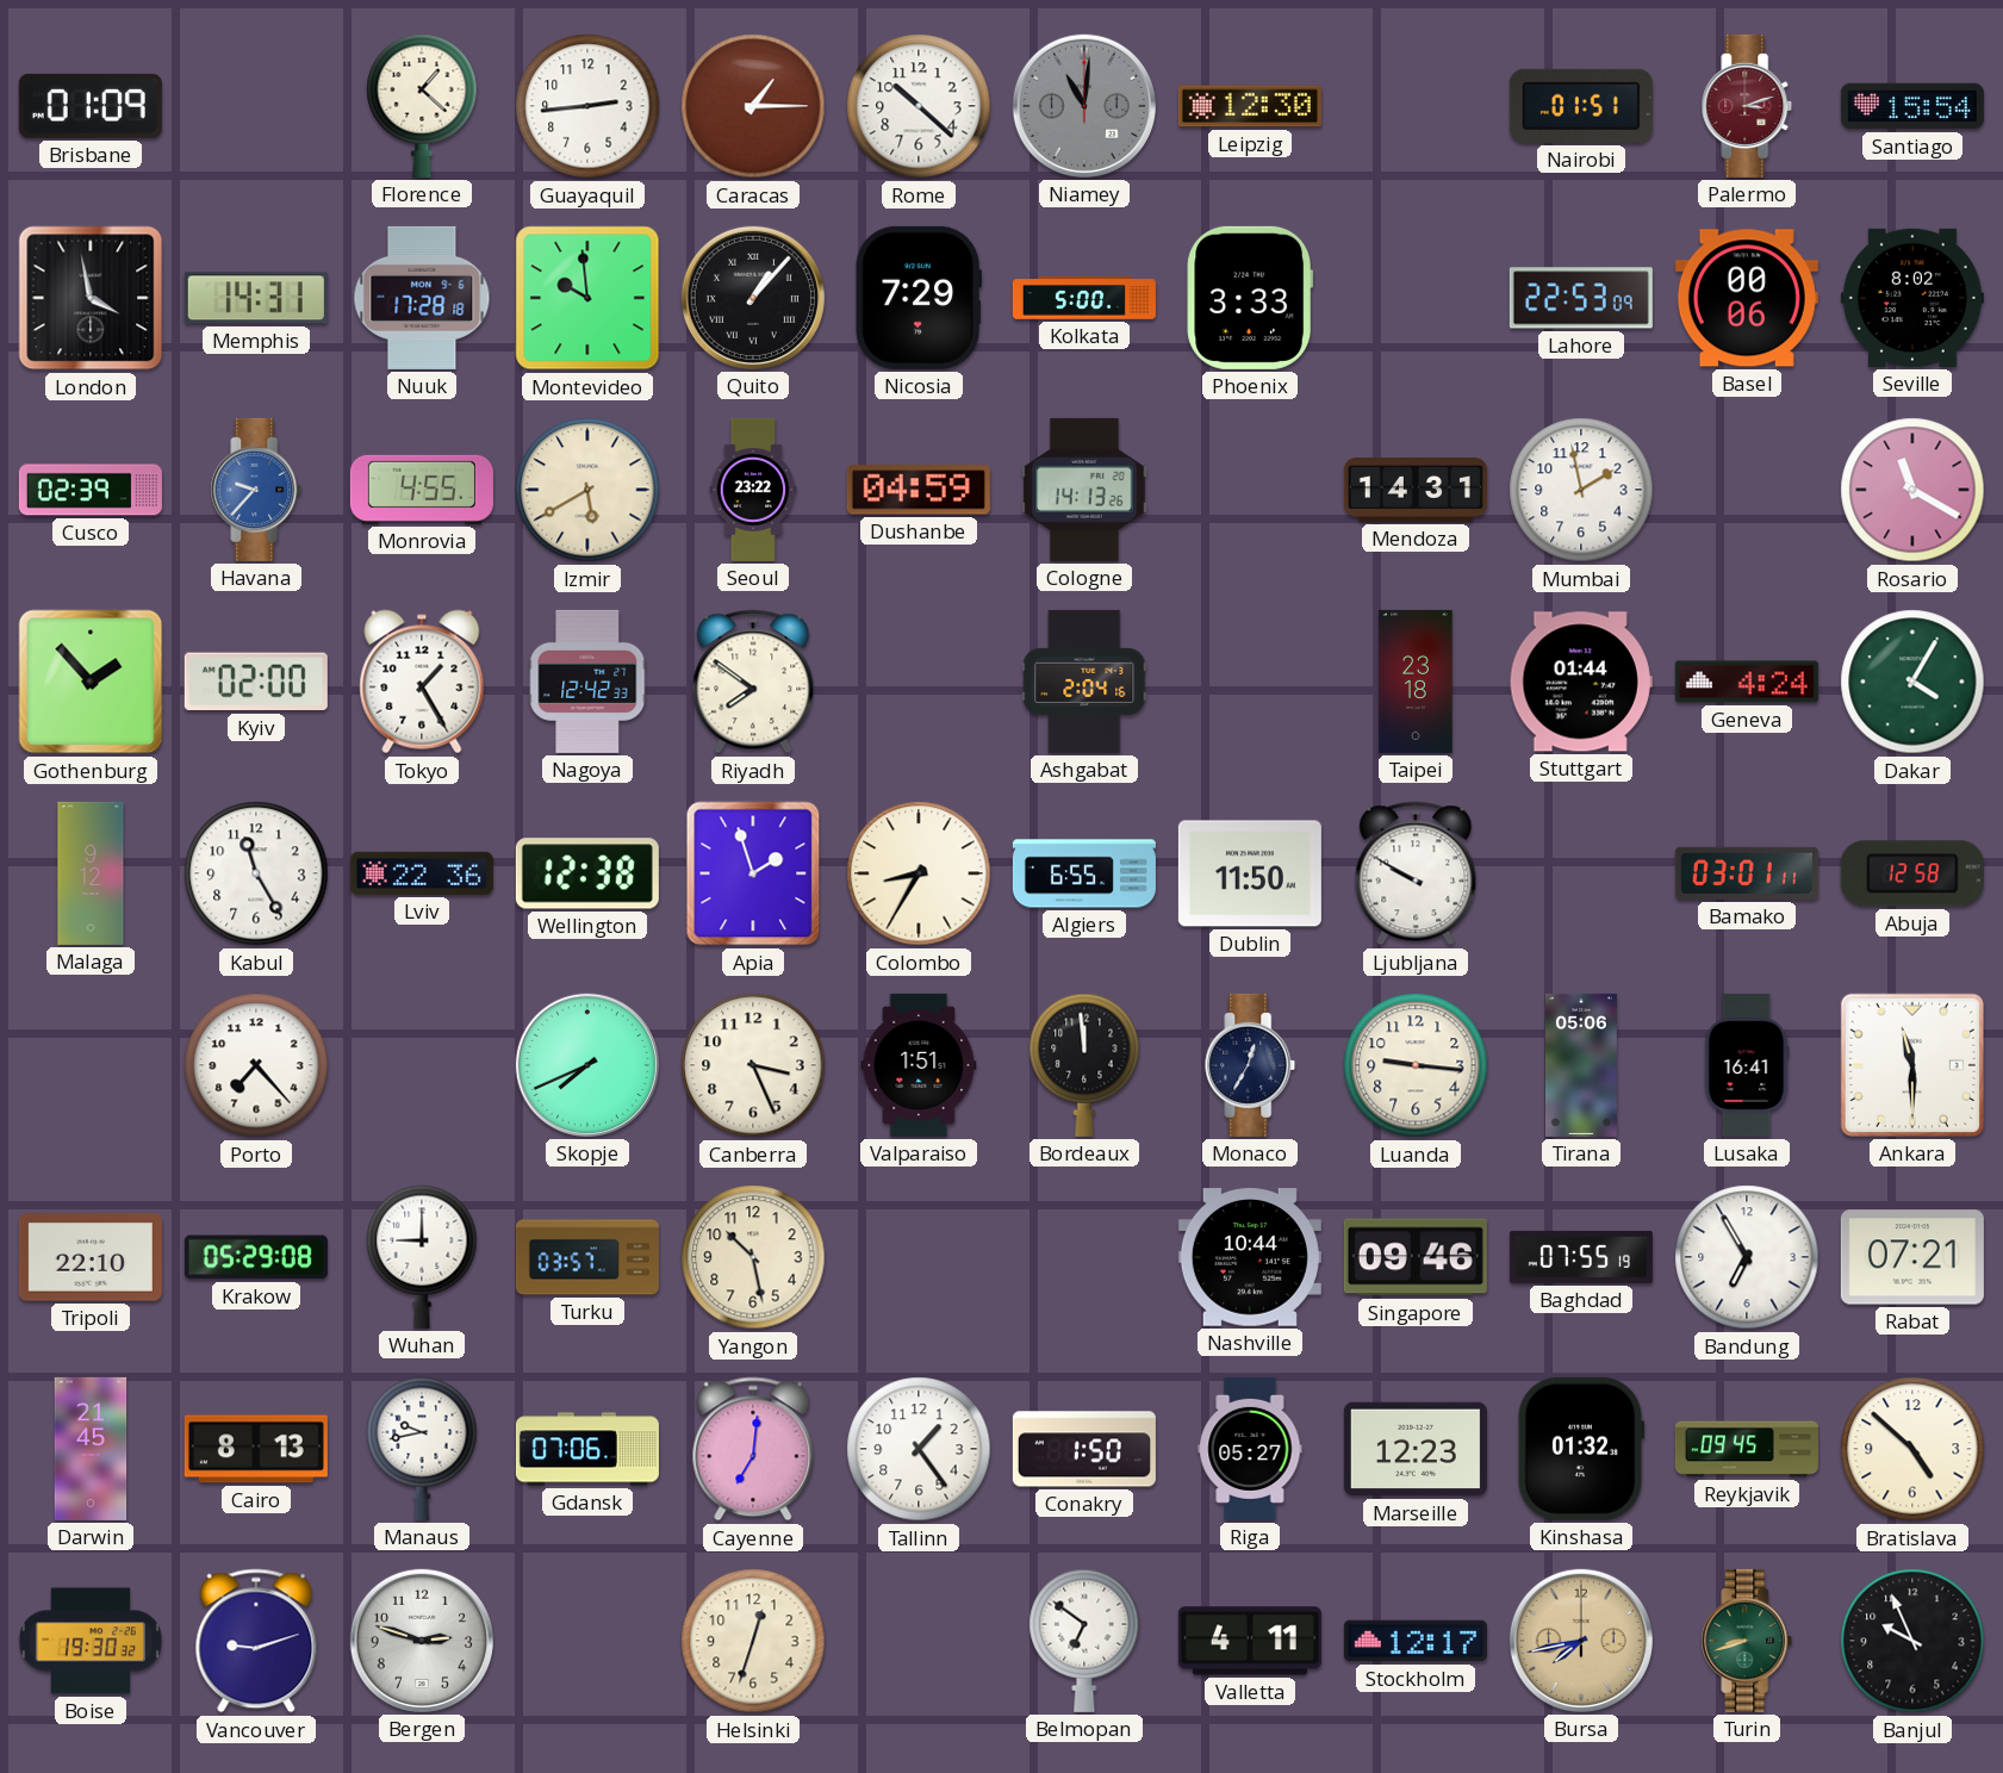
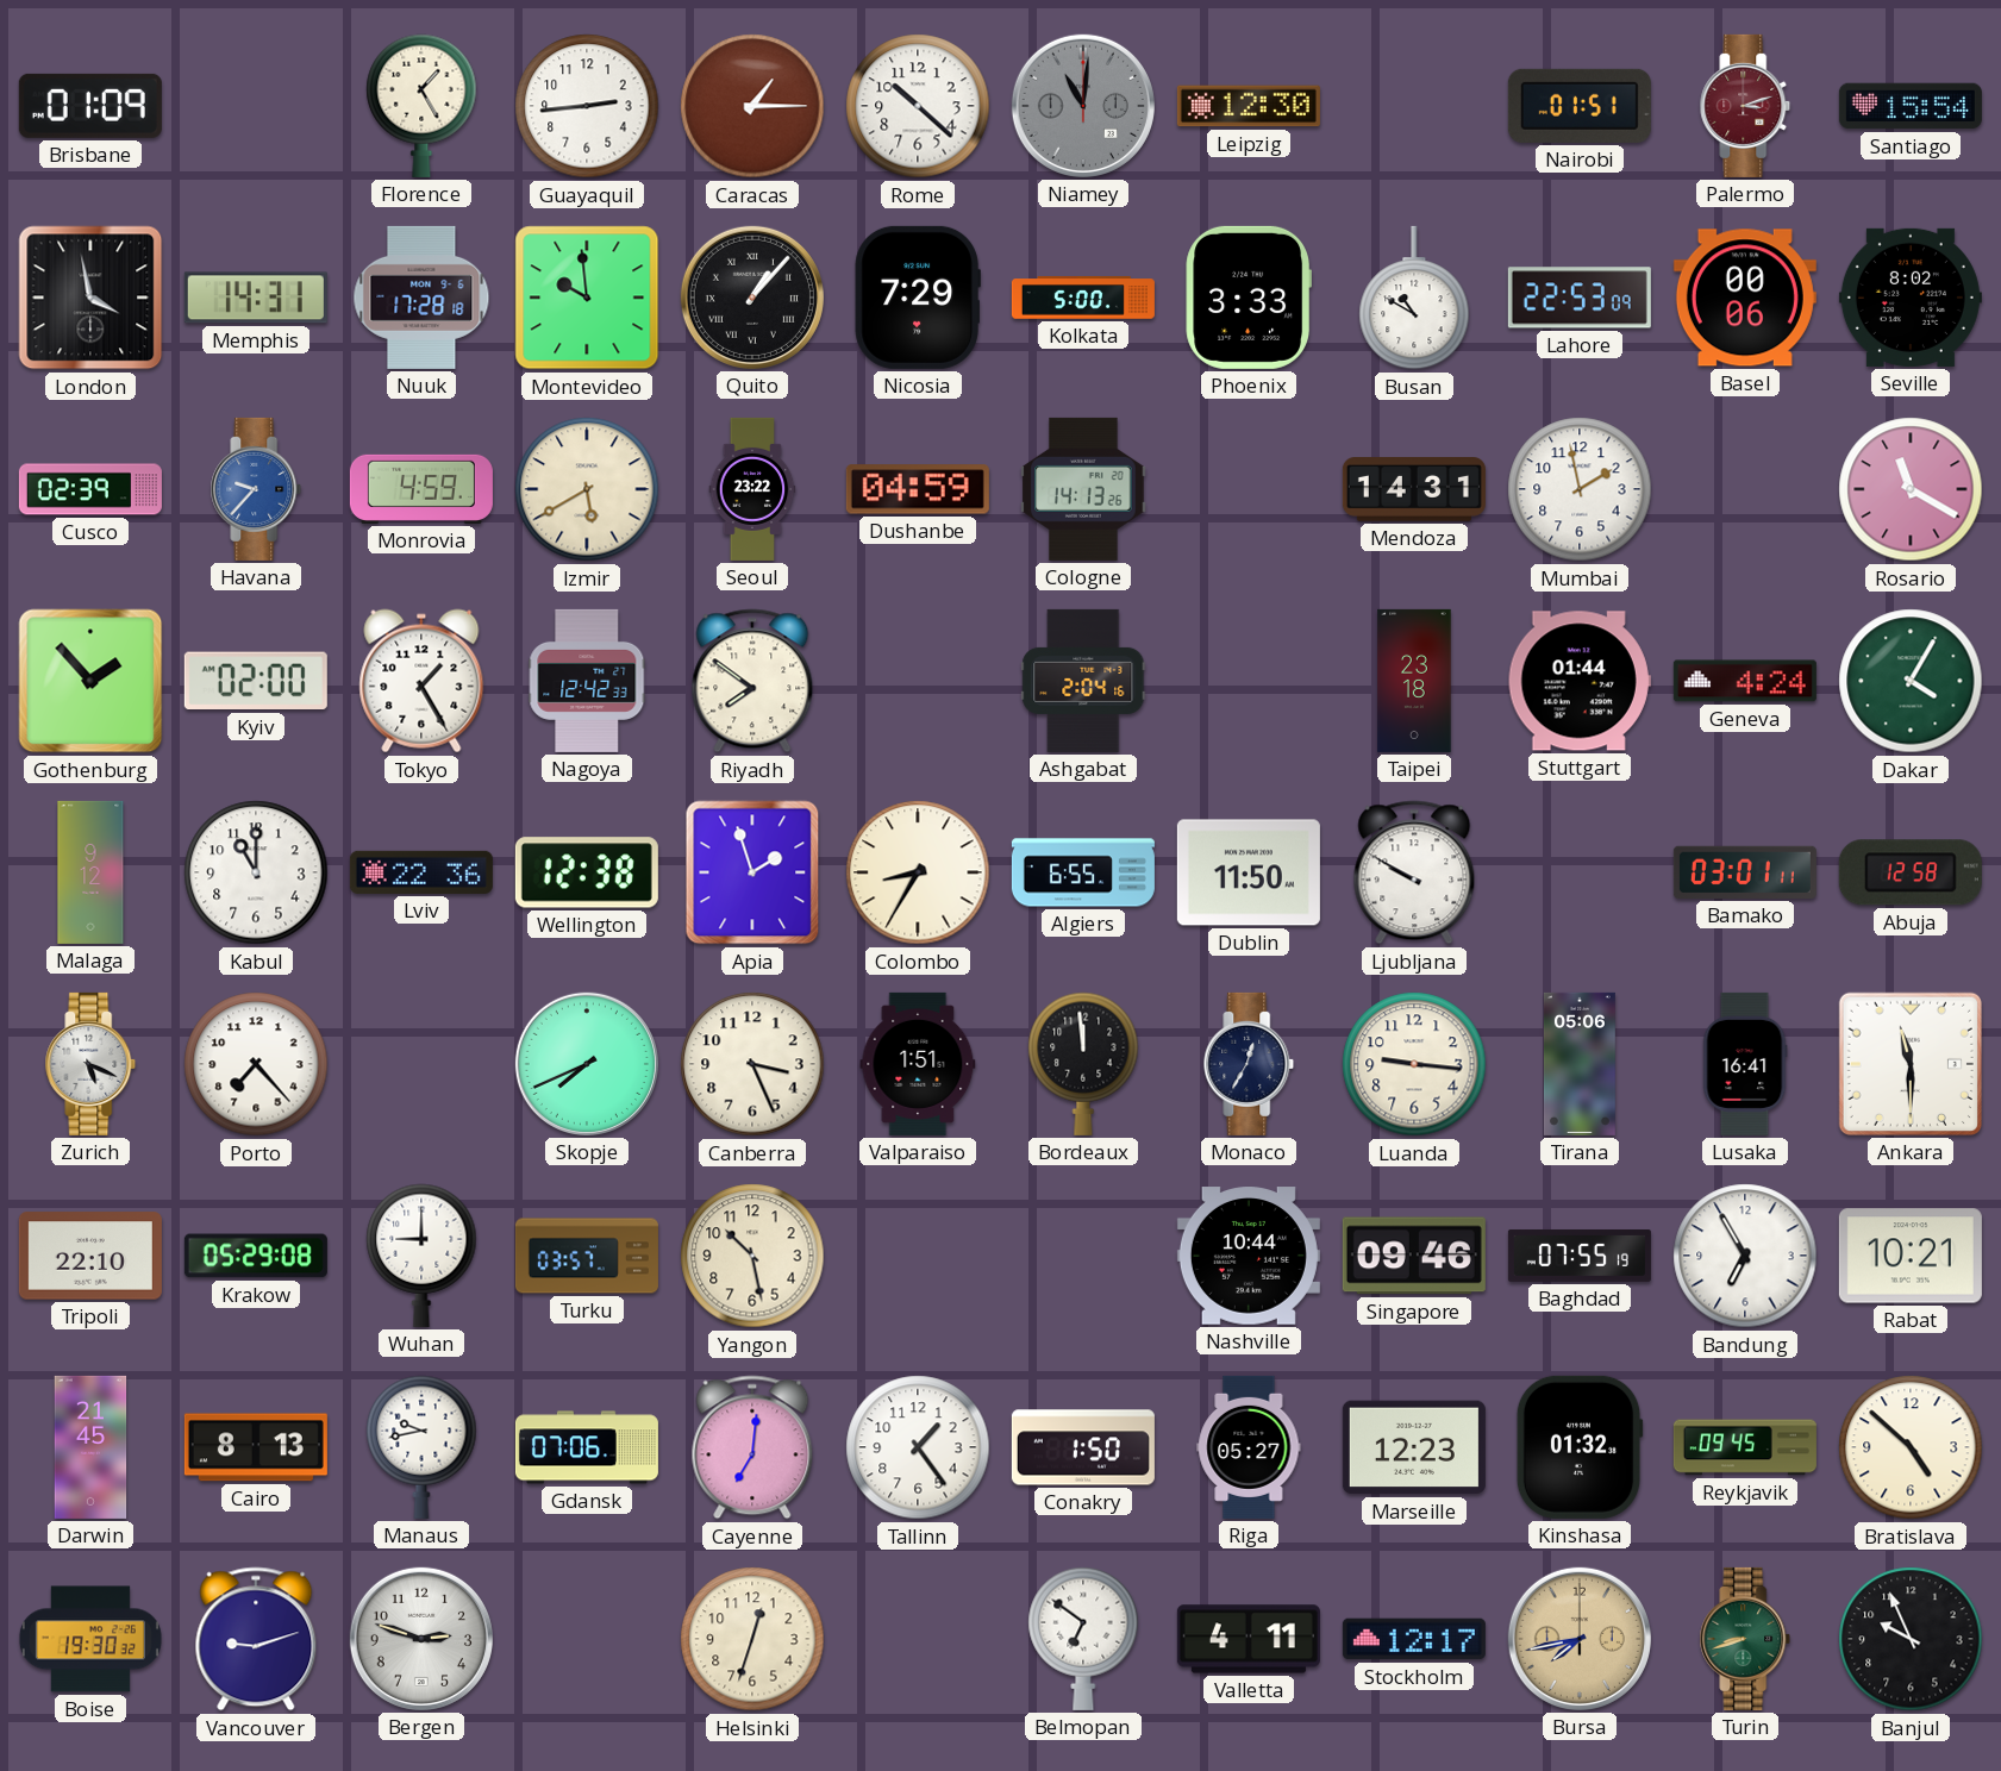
Florence: 1:22 -> 1:25 (421, 106)
Busan: none -> 10:50 (1414, 298)
Monrovia: 4:55 -> 4:59 (421, 489)
Kabul: 11:25 -> 11:00 (256, 872)
Zurich: none -> 5:19 (90, 1064)
Rabat: 07:21 -> 10:21 (1911, 1256)
